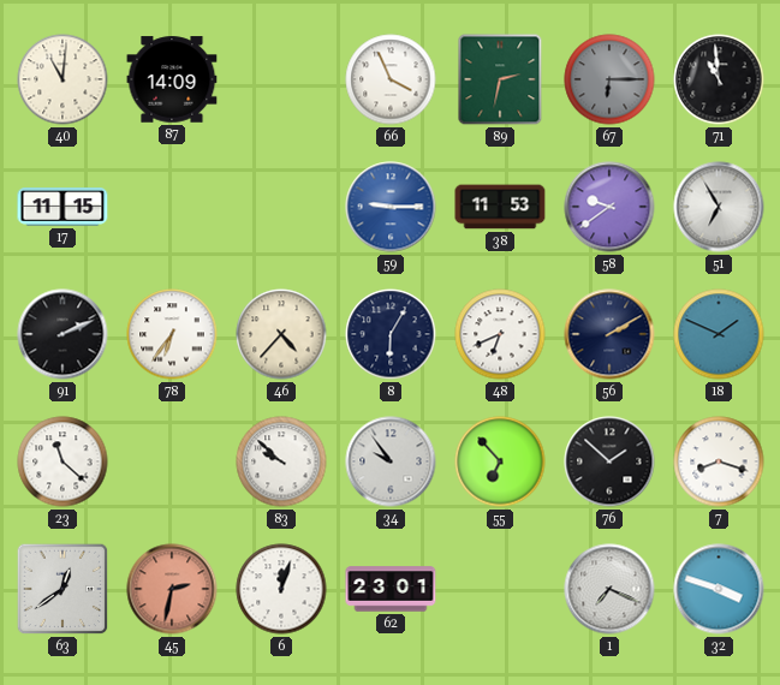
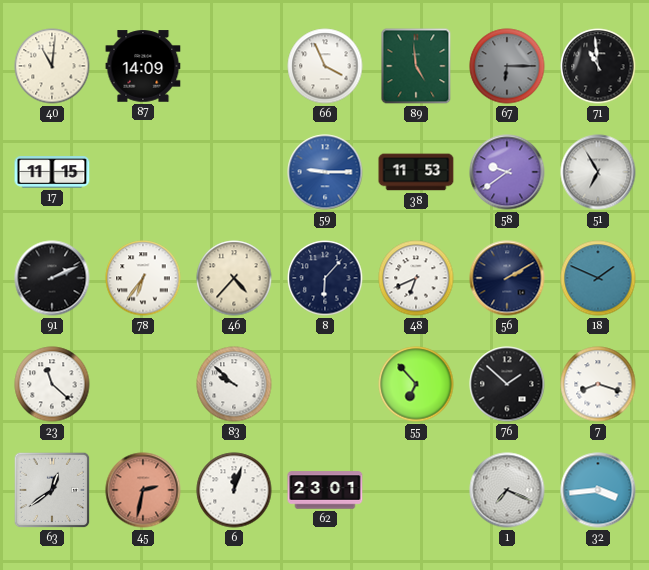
89: 2:32 -> 4:59 (416, 66)
8: 6:05 -> 6:07 (325, 278)
34: 9:54 -> none (391, 461)
32: 3:48 -> 3:44 (598, 490)
